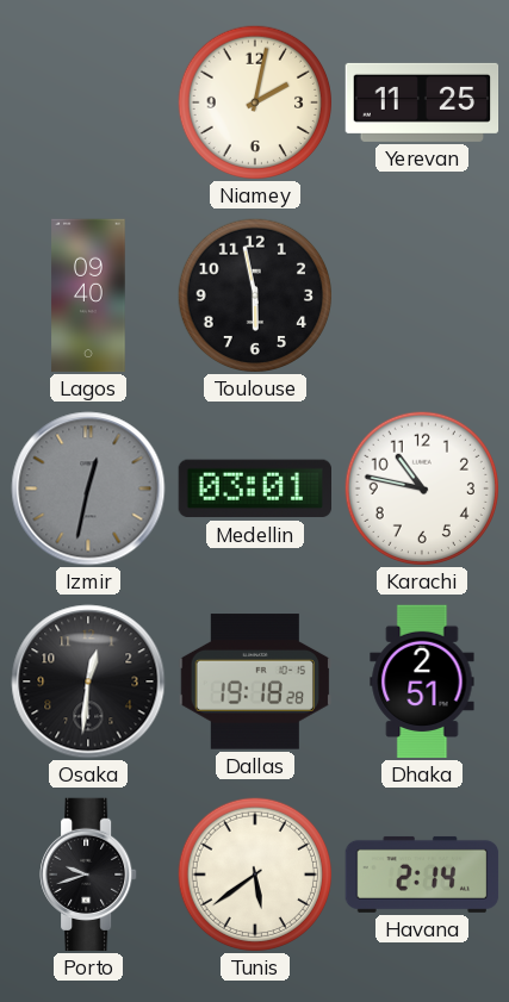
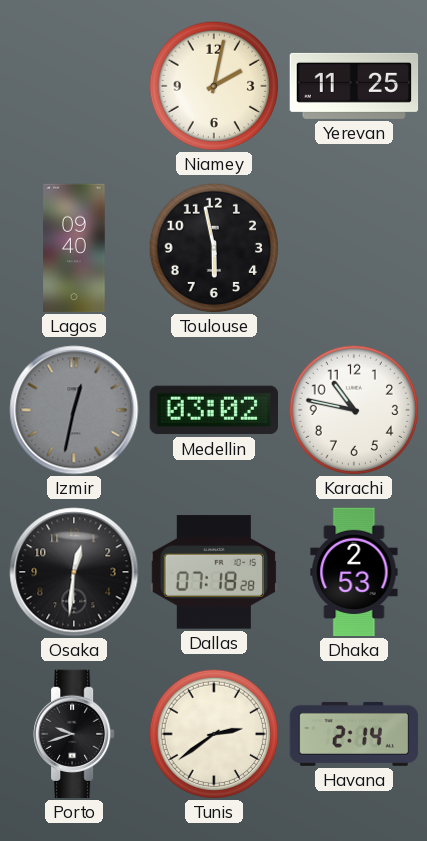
Medellin: 03:01 -> 03:02 (213, 410)
Dallas: 19:18 -> 07:18 (214, 572)
Dhaka: 2:51 -> 2:53 (354, 572)
Tunis: 5:39 -> 2:39 (213, 733)
